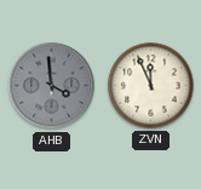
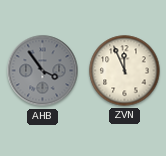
AHB: 3:59 -> 3:54 (43, 71)
